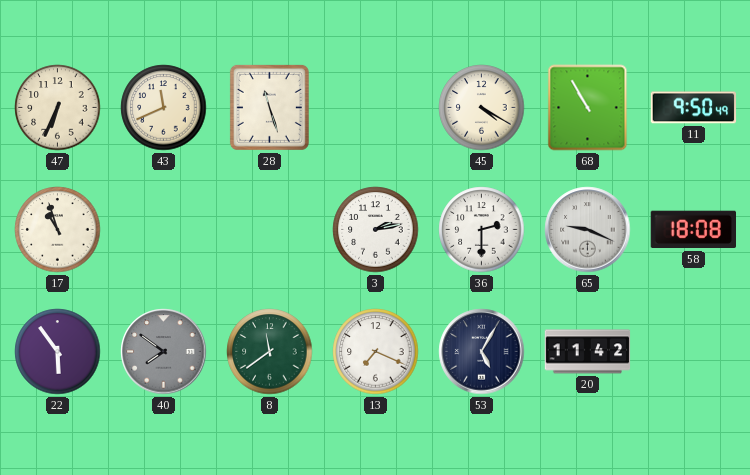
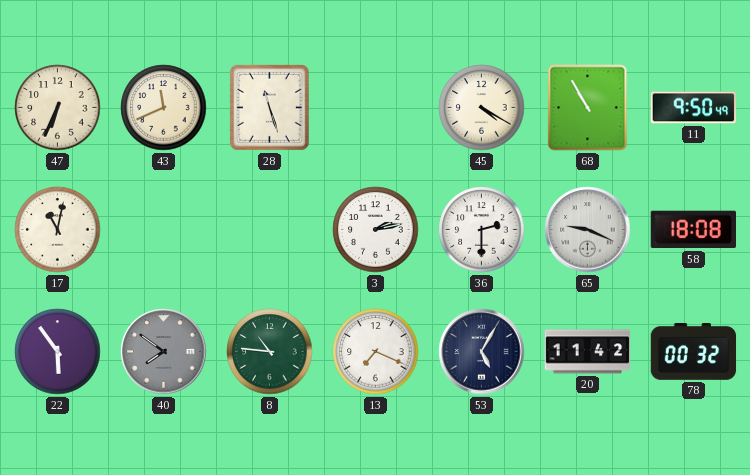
17: 10:57 -> 11:02 (58, 230)
8: 11:39 -> 10:46 (270, 352)
78: none -> 00:32 (694, 352)
